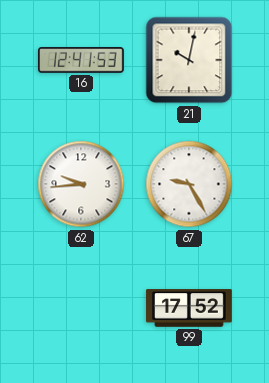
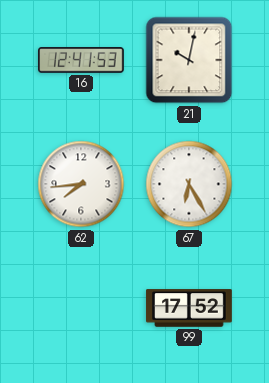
62: 9:44 -> 7:44 (81, 184)
67: 9:25 -> 6:25 (189, 184)
